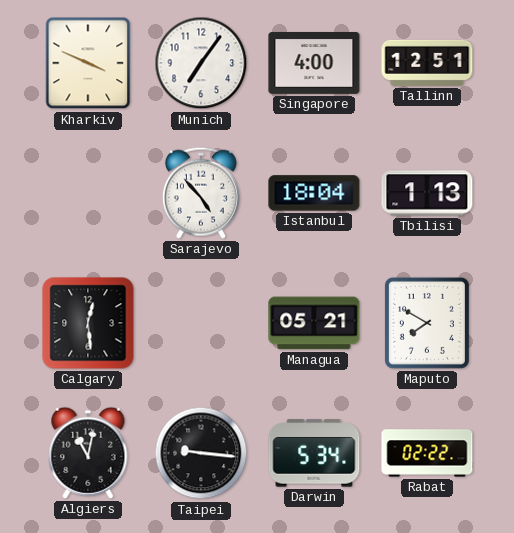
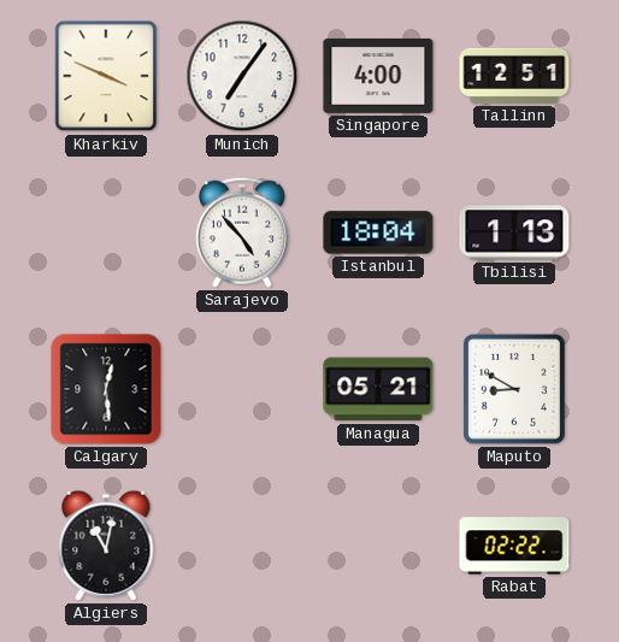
Maputo: 7:50 -> 8:50 (514, 389)
Taipei: 9:16 -> none (201, 453)
Darwin: 5:34 -> none (314, 453)
